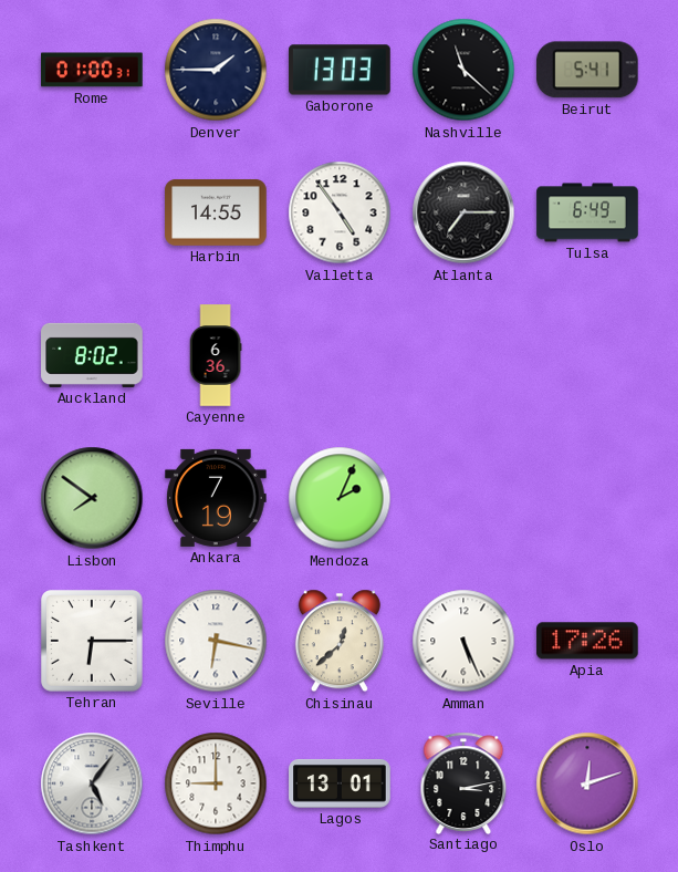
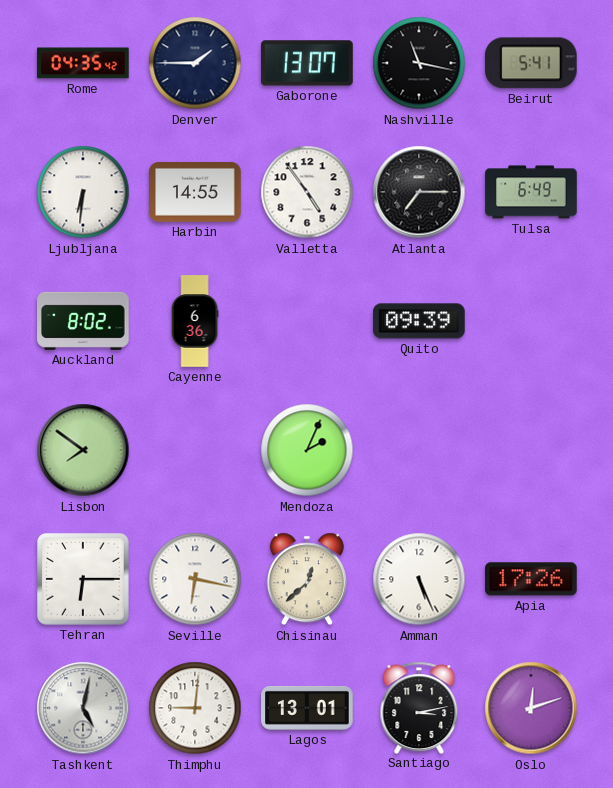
Rome: 01:00 -> 04:35 (83, 63)
Gaborone: 13:03 -> 13:07 (307, 63)
Nashville: 11:22 -> 11:17 (419, 63)
Ljubljana: none -> 6:31 (83, 192)
Quito: none -> 09:39 (419, 321)
Ankara: 7:19 -> none (216, 498)
Tashkent: 5:06 -> 5:02 (83, 708)
Thimphu: 9:00 -> 9:01 (195, 708)
